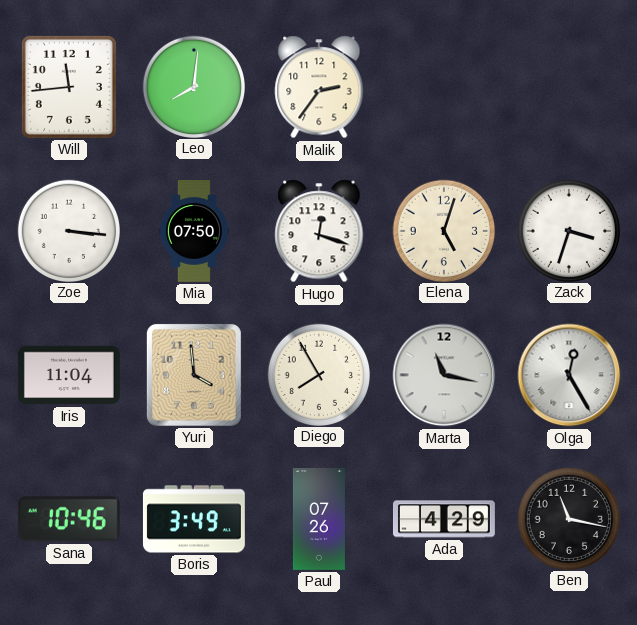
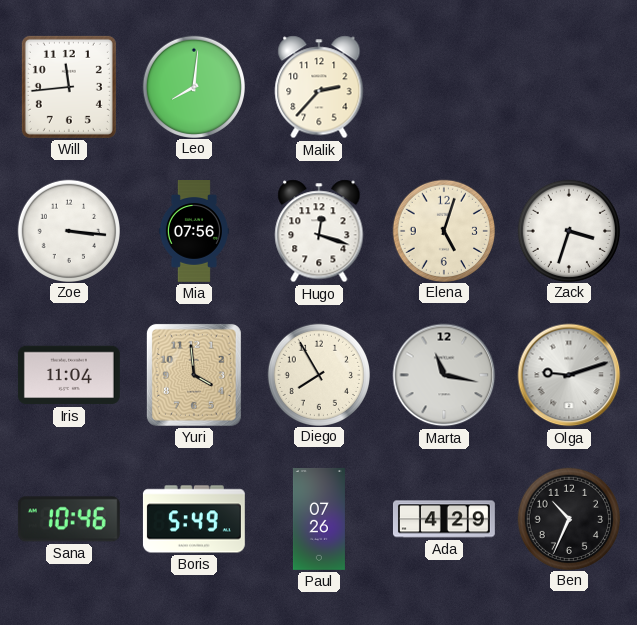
Malik: 2:36 -> 2:37 (319, 87)
Mia: 07:50 -> 07:56 (194, 232)
Olga: 12:25 -> 9:12 (569, 375)
Boris: 3:49 -> 5:49 (194, 519)
Ben: 11:17 -> 10:34 (568, 518)
